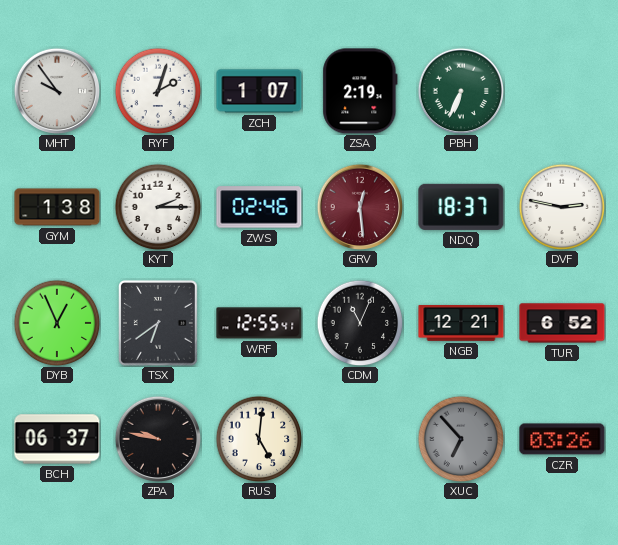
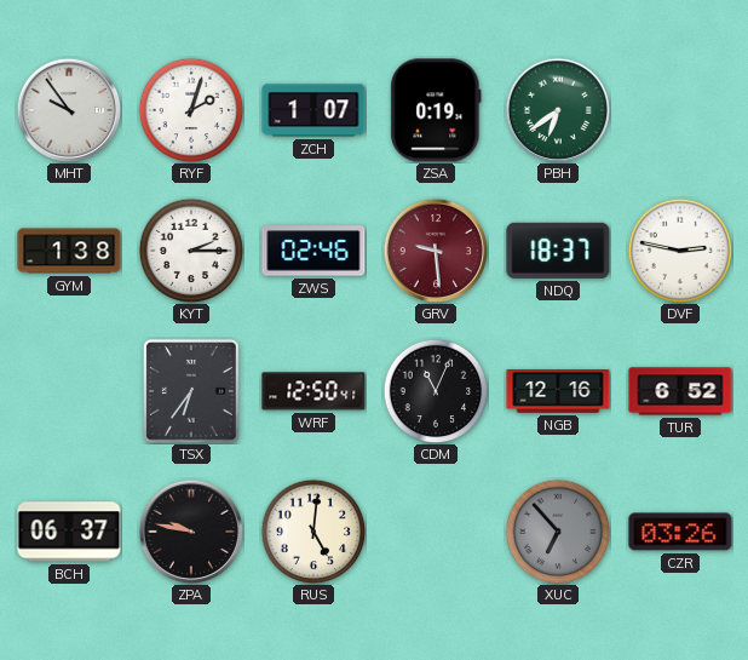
ZSA: 2:19 -> 0:19 (436, 110)
PBH: 6:34 -> 6:39 (557, 109)
GRV: 12:29 -> 9:29 (435, 249)
DYB: 12:56 -> none (57, 323)
TSX: 6:39 -> 6:36 (192, 392)
WRF: 12:55 -> 12:50 (313, 391)
NGB: 12:21 -> 12:16 (558, 392)
